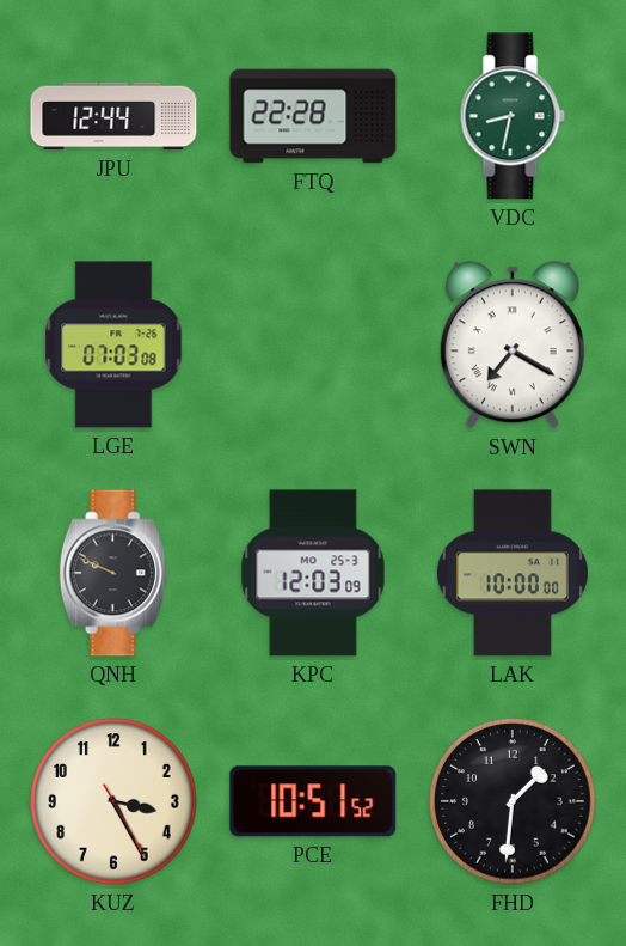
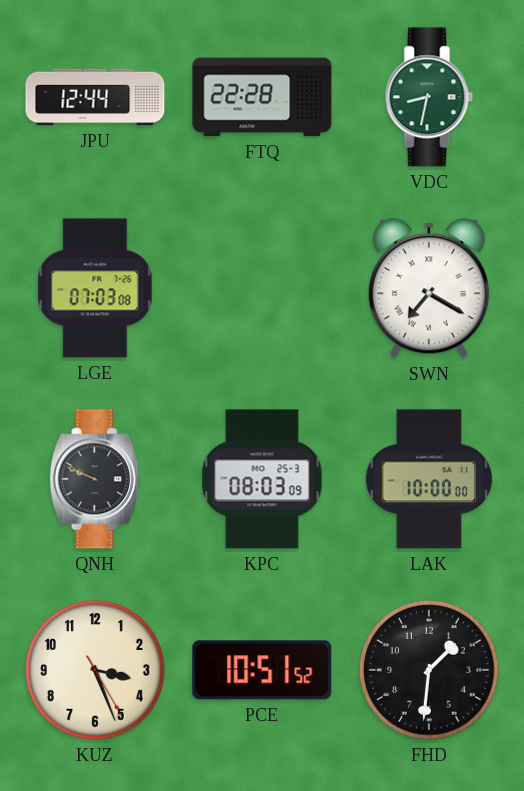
KPC: 12:03 -> 08:03 (262, 479)
KUZ: 3:25 -> 3:26 (95, 670)
